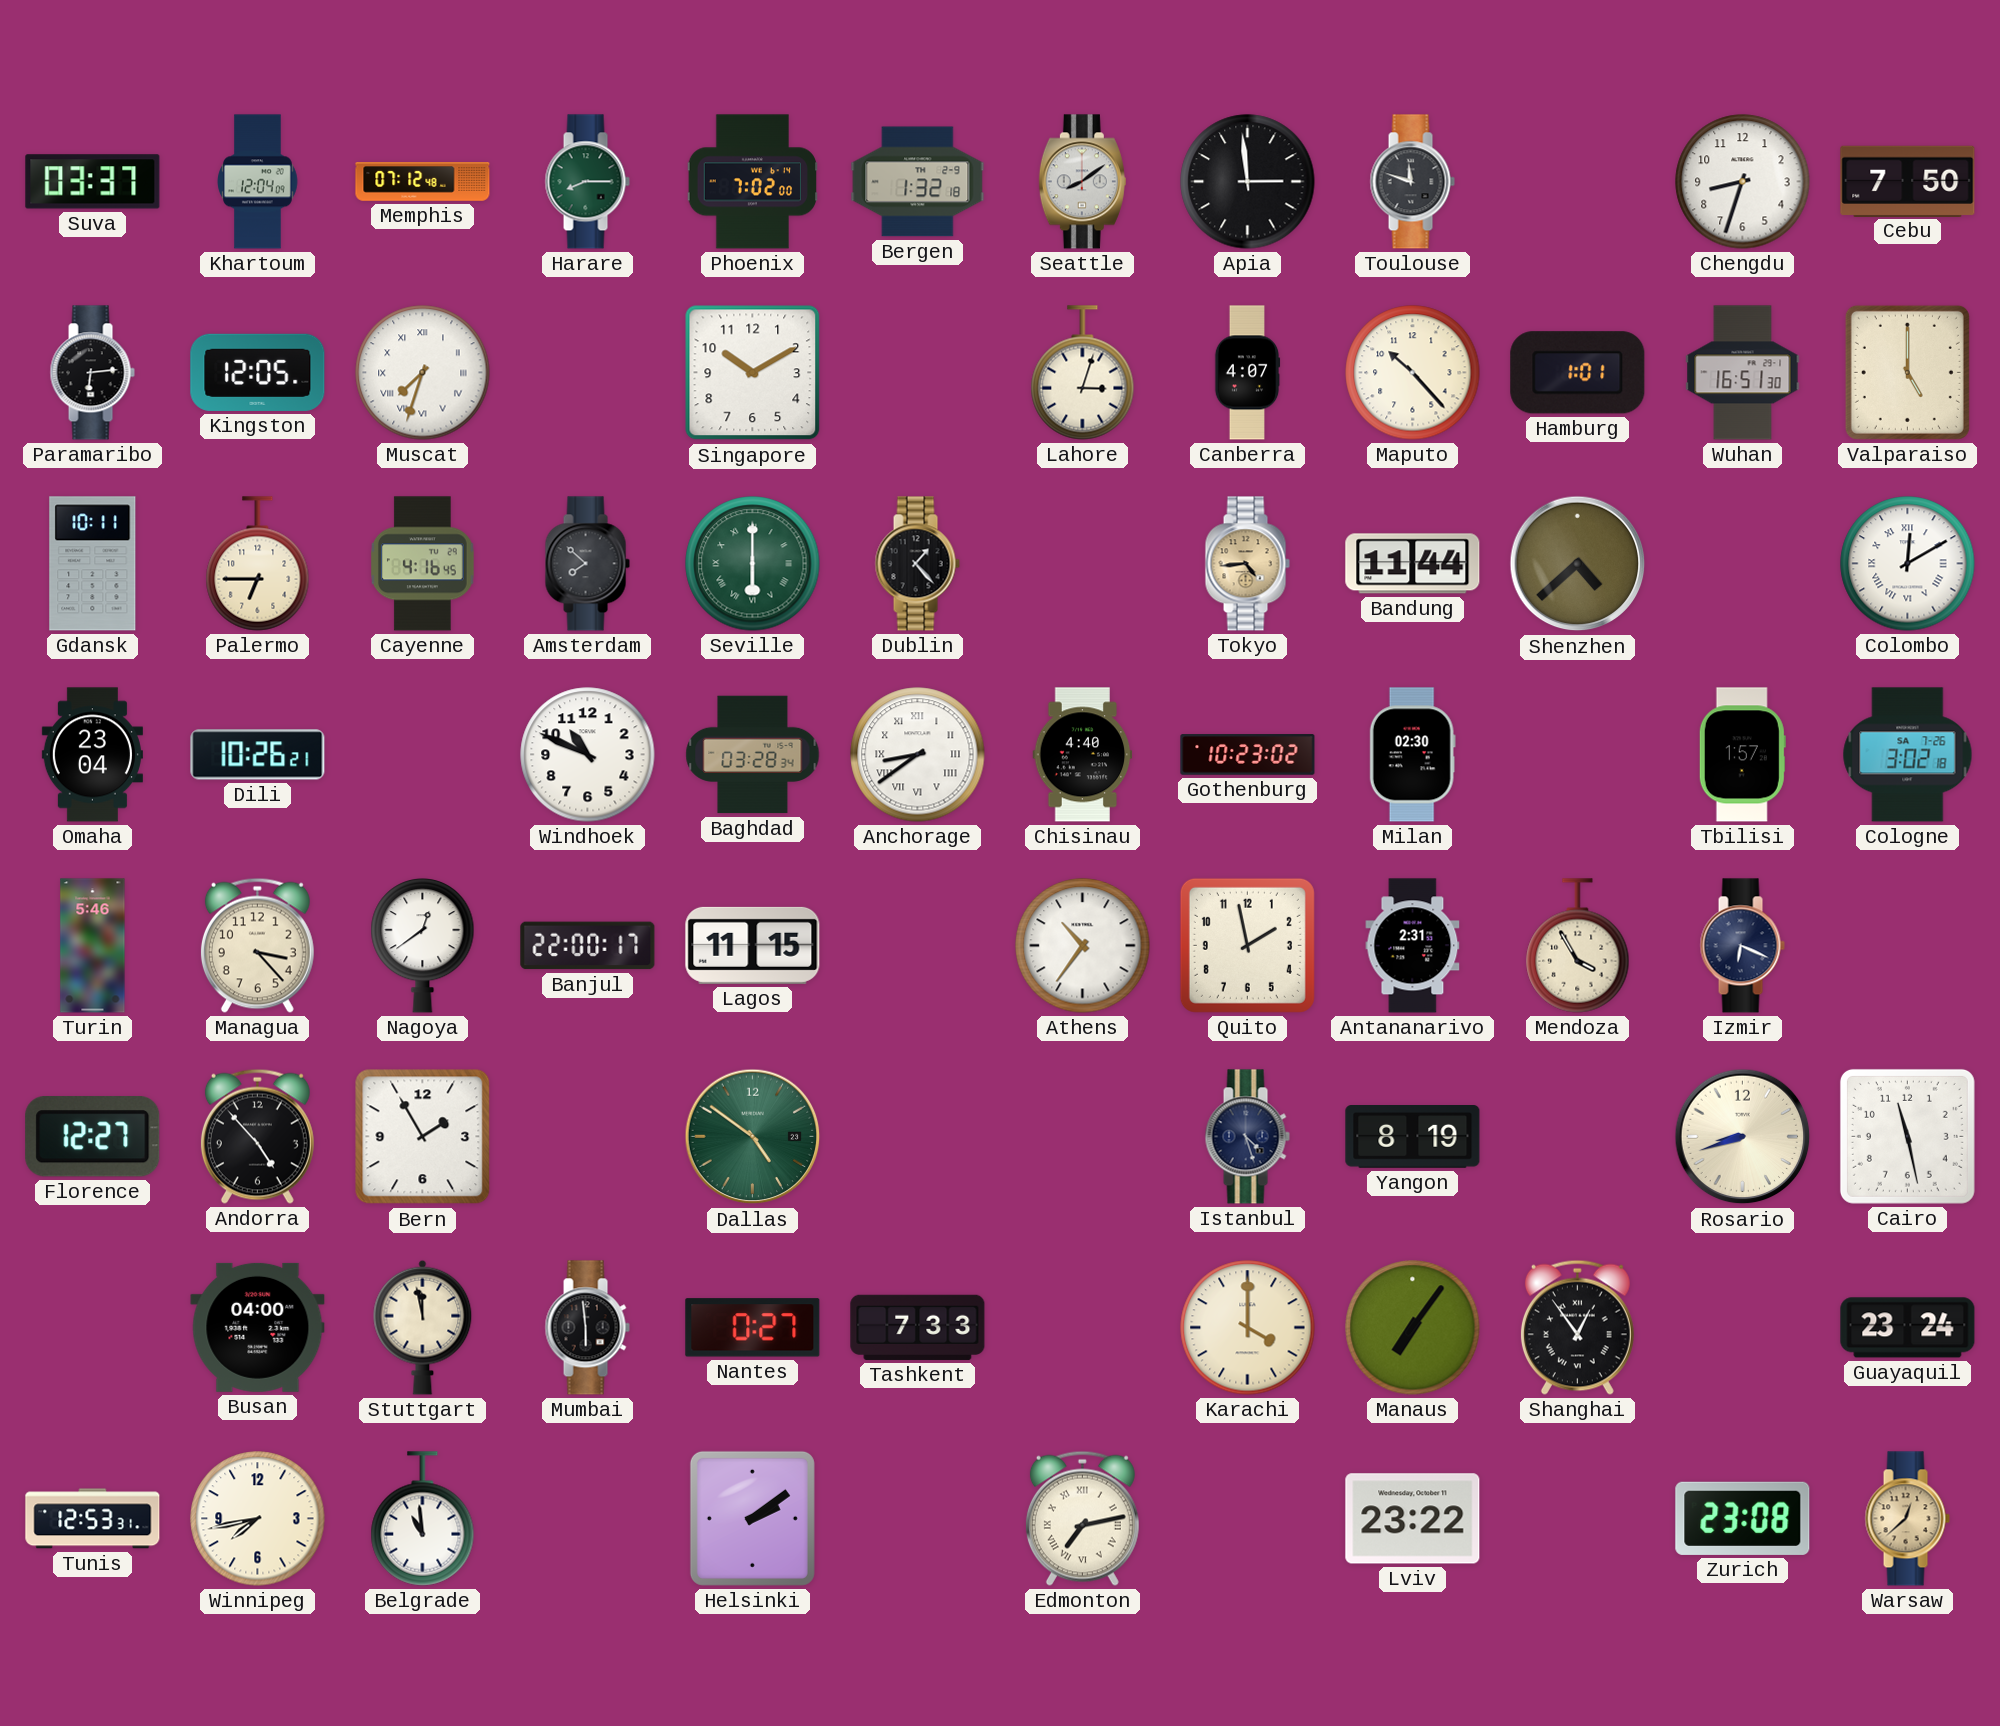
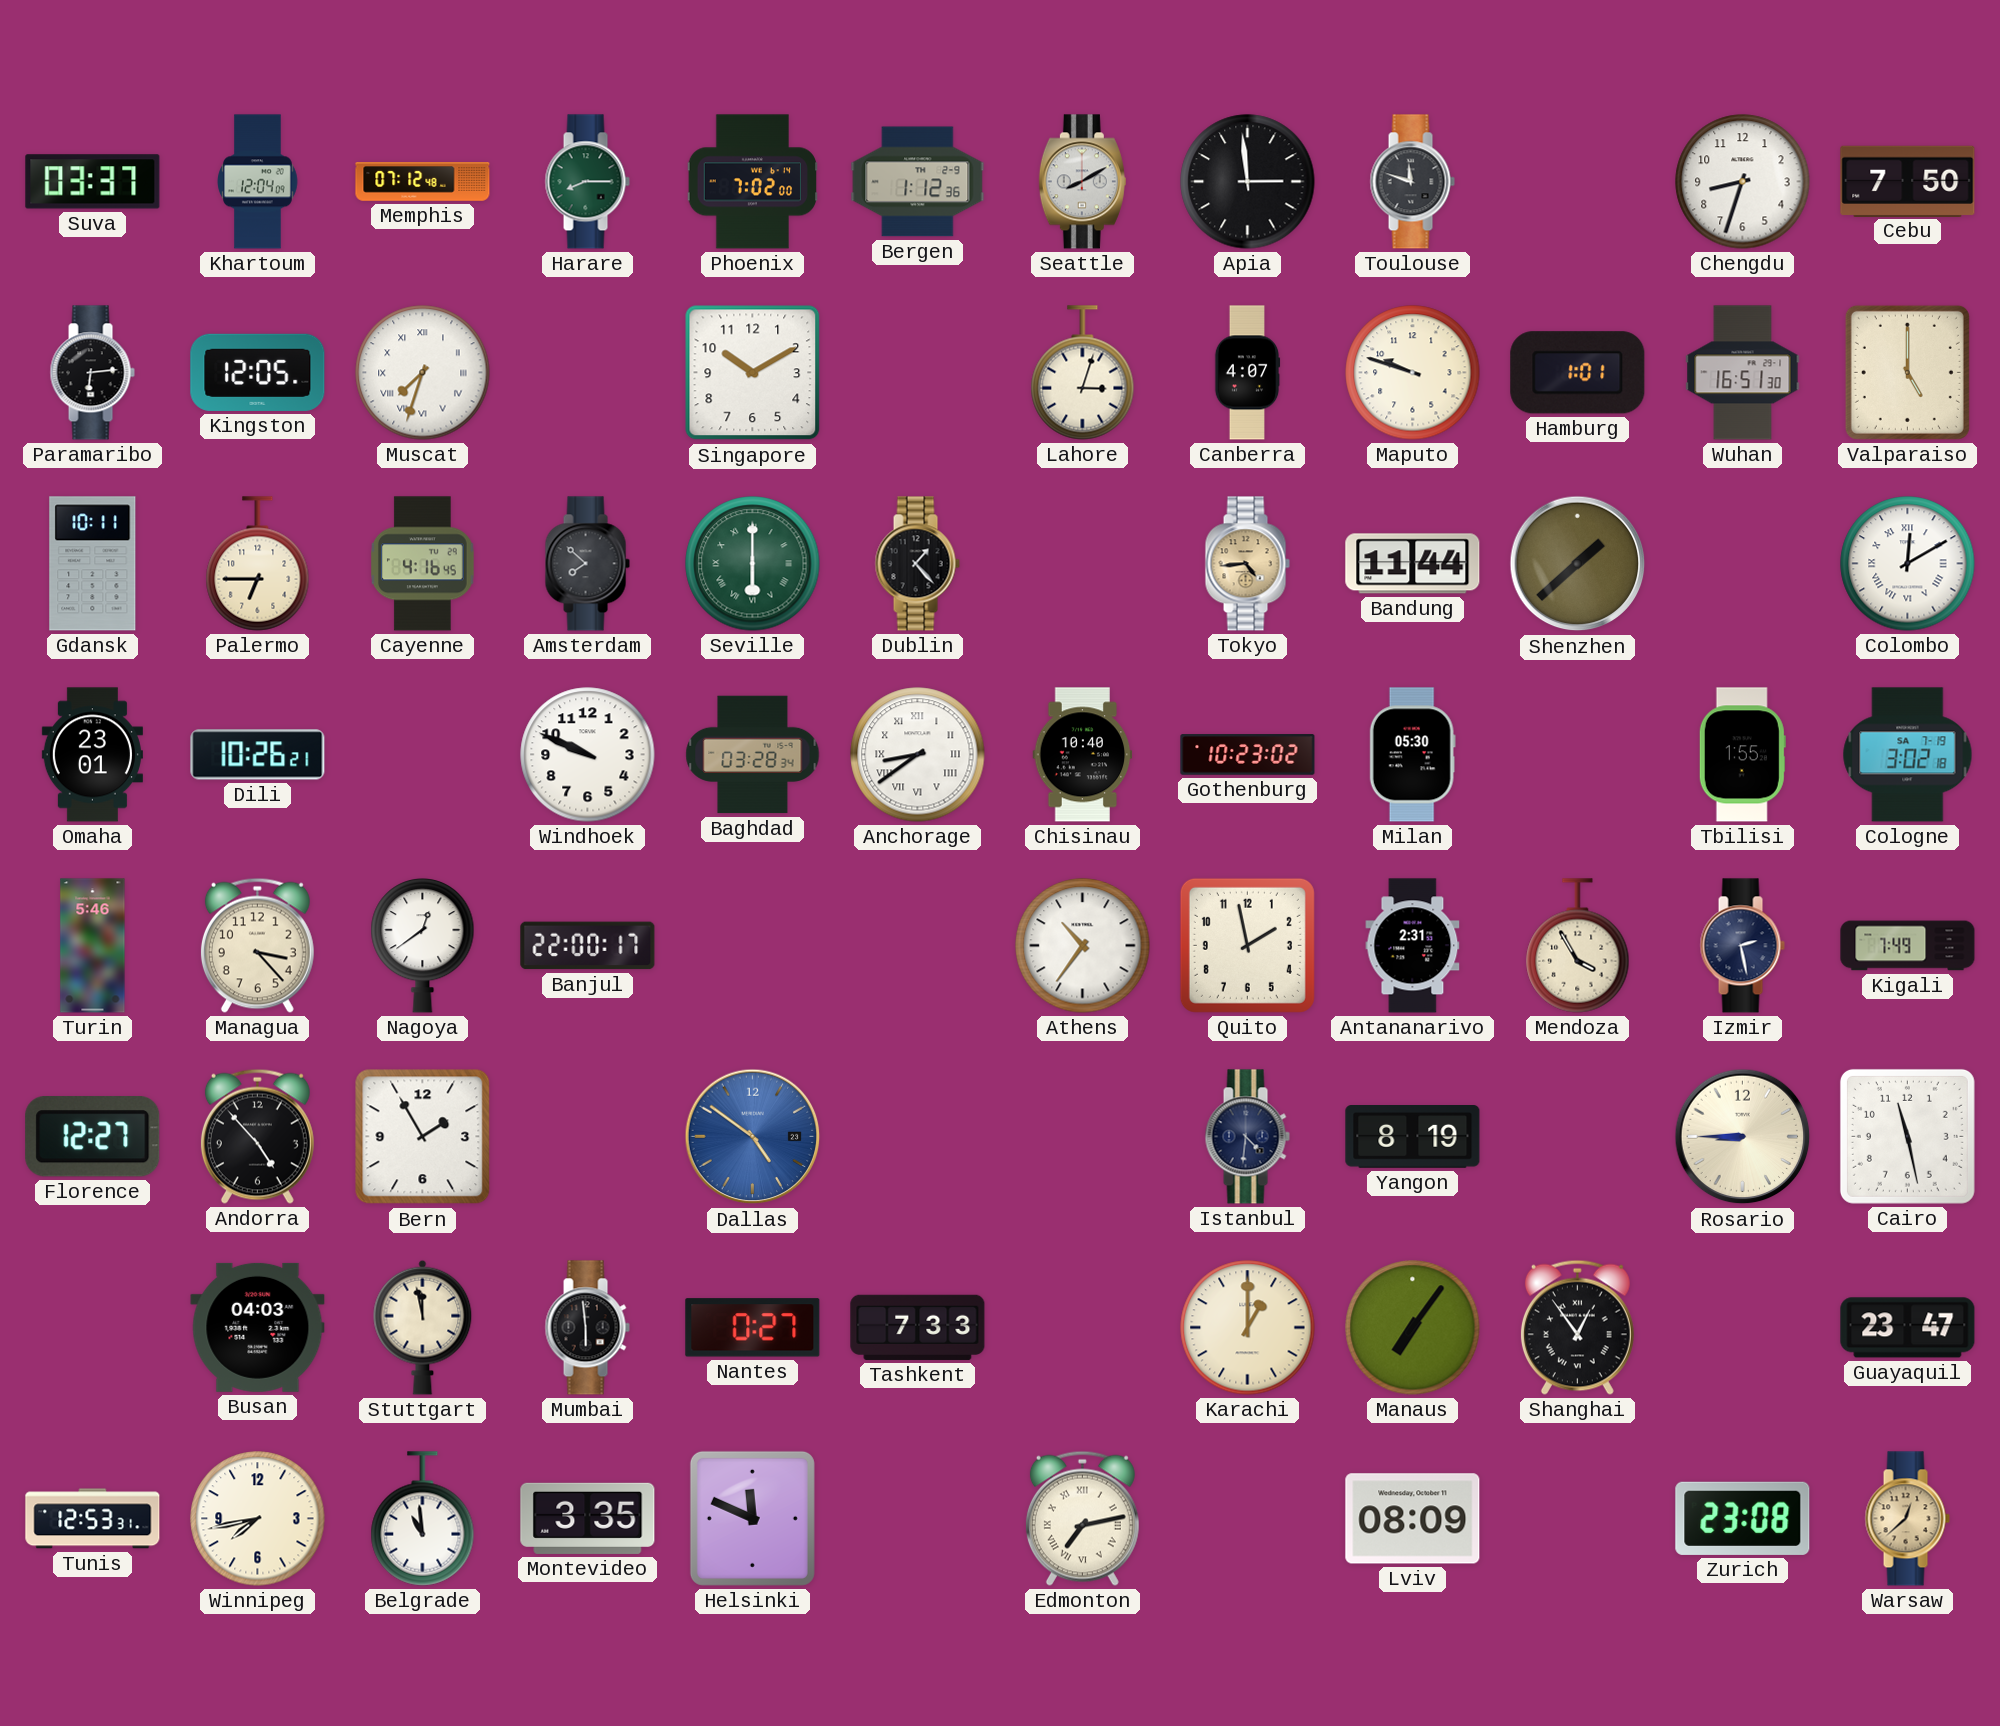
Bergen: 1:32 -> 1:12 (918, 182)
Seattle: 8:09 -> 8:10 (1082, 182)
Maputo: 10:23 -> 9:48 (1413, 373)
Shenzhen: 4:38 -> 1:38 (1578, 564)
Omaha: 23:04 -> 23:01 (92, 755)
Windhoek: 10:49 -> 9:49 (588, 755)
Chisinau: 4:40 -> 10:40 (1083, 755)
Milan: 02:30 -> 05:30 (1412, 755)
Tbilisi: 1:57 -> 1:55 (1742, 755)
Cologne date: SA 7-26 -> SA 7-19 (1908, 755)
Lagos: 11:15 -> none (753, 945)
Izmir: 6:19 -> 2:28 (1742, 946)
Kigali: none -> 7:49 (1908, 946)
Dallas dial: green -> blue (753, 1137)
Istanbul: 4:27 -> 4:31 (1247, 1137)
Rosario: 8:42 -> 8:45 (1743, 1137)
Busan: 04:00 -> 04:03 (258, 1327)
Karachi: 4:00 -> 1:00 (1248, 1328)
Guayaquil: 23:24 -> 23:47 (1908, 1328)
Montevideo: none -> 3:35 (588, 1518)
Helsinki: 2:09 -> 11:49 (752, 1518)
Lviv: 23:22 -> 08:09 (1413, 1519)
